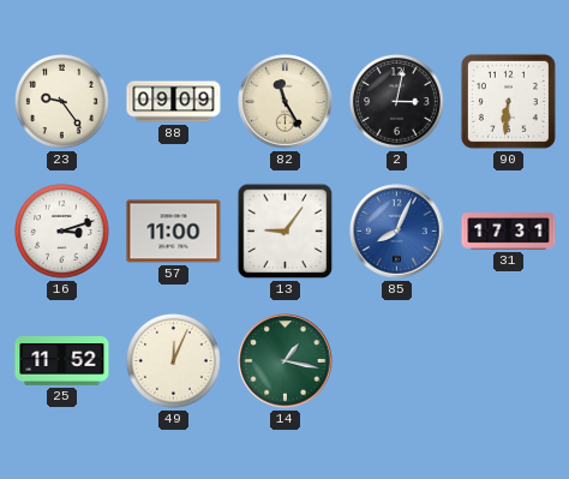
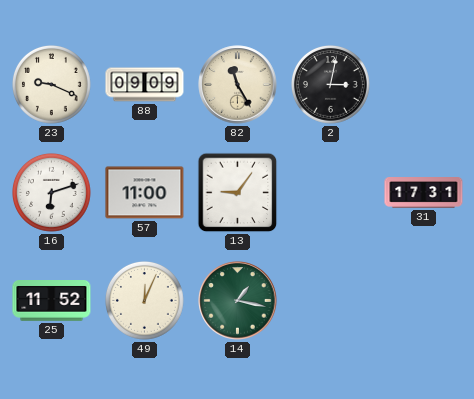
23: 9:24 -> 9:19 (52, 85)
90: 6:31 -> none (508, 101)
16: 3:12 -> 6:12 (52, 193)
85: 8:04 -> none (397, 232)
